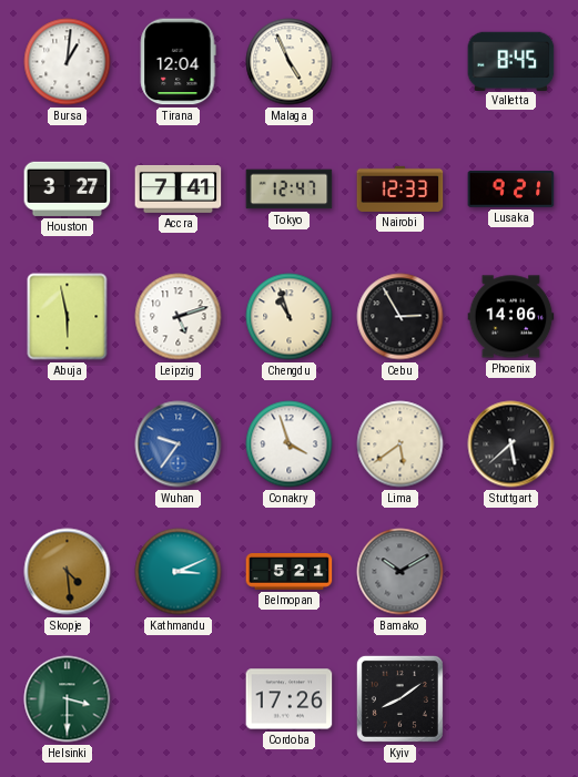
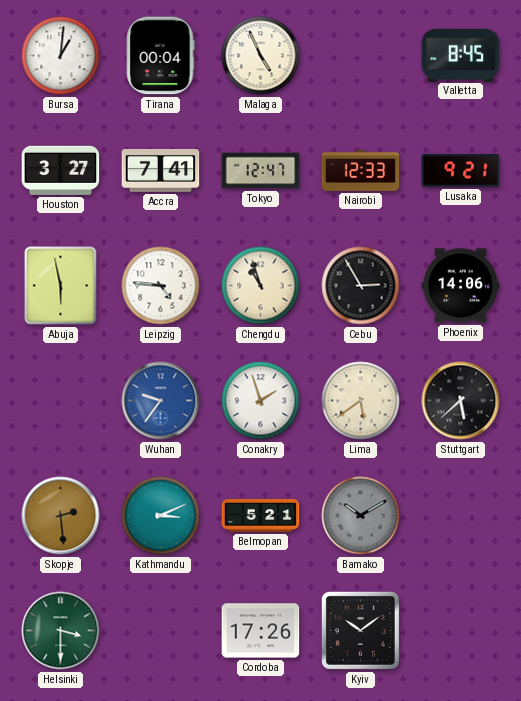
Tirana: 12:04 -> 00:04 (160, 56)
Leipzig: 5:12 -> 4:46 (161, 286)
Conakry: 3:57 -> 1:57 (261, 401)
Skopje: 4:29 -> 2:29 (61, 516)
Kyiv: 8:09 -> 10:09 (360, 630)
